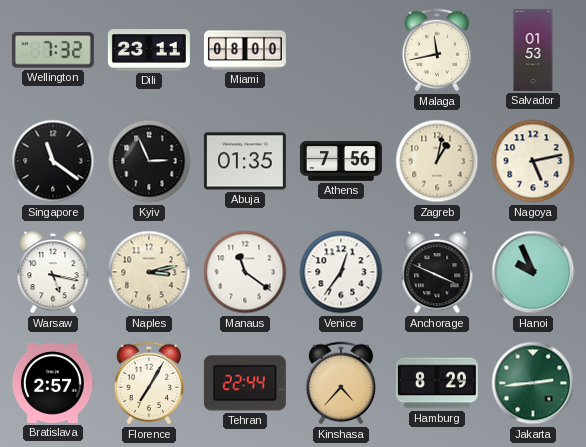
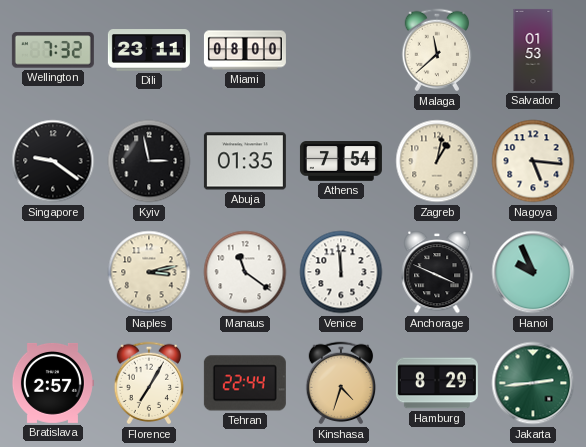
Malaga: 11:43 -> 11:38 (437, 50)
Singapore: 11:21 -> 9:21 (53, 161)
Kyiv: 2:56 -> 2:58 (149, 161)
Athens: 7:56 -> 7:54 (341, 161)
Nagoya: 5:13 -> 5:16 (533, 161)
Warsaw: 5:17 -> none (53, 272)
Venice: 12:36 -> 11:59 (341, 272)
Kinshasa: 4:37 -> 4:33 (341, 383)
